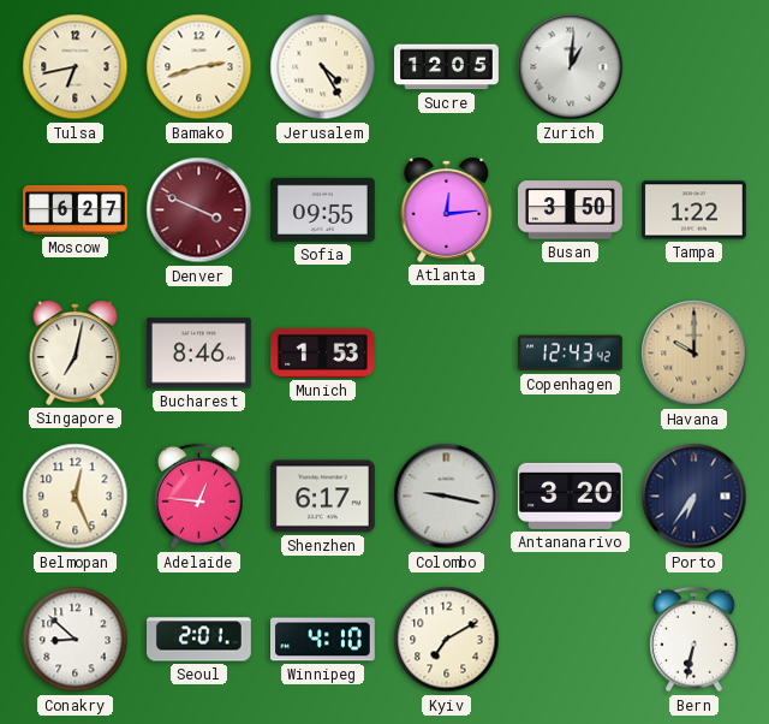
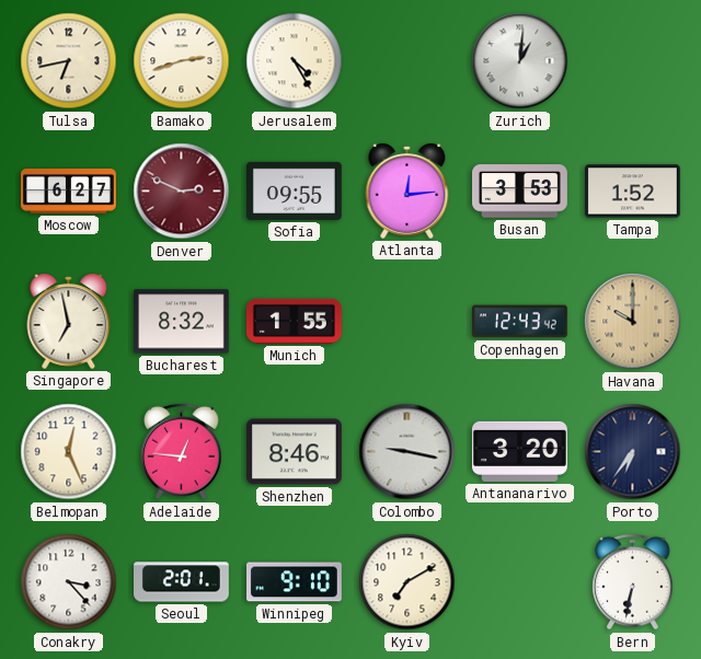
Sucre: 12:05 -> none (447, 67)
Denver: 3:49 -> 2:49 (182, 192)
Busan: 3:50 -> 3:53 (520, 192)
Tampa: 1:22 -> 1:52 (633, 192)
Singapore: 7:02 -> 6:58 (69, 321)
Bucharest: 8:46 -> 8:32 (182, 322)
Munich: 1:53 -> 1:55 (295, 321)
Shenzhen: 6:17 -> 8:46 (294, 452)
Conakry: 8:52 -> 3:23 (69, 582)
Winnipeg: 4:10 -> 9:10 (295, 582)
